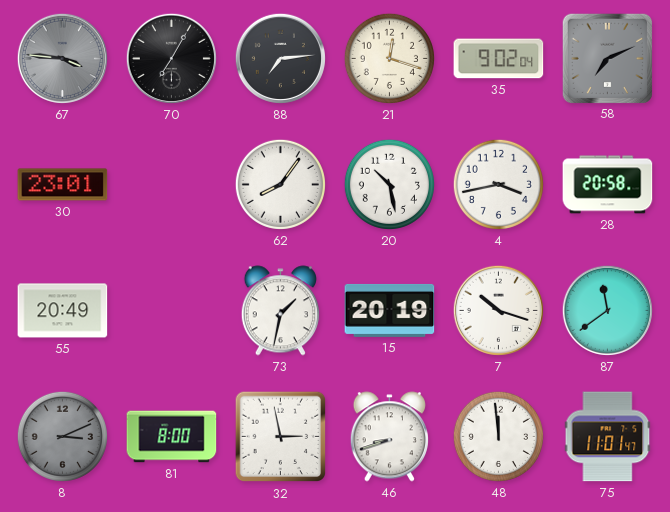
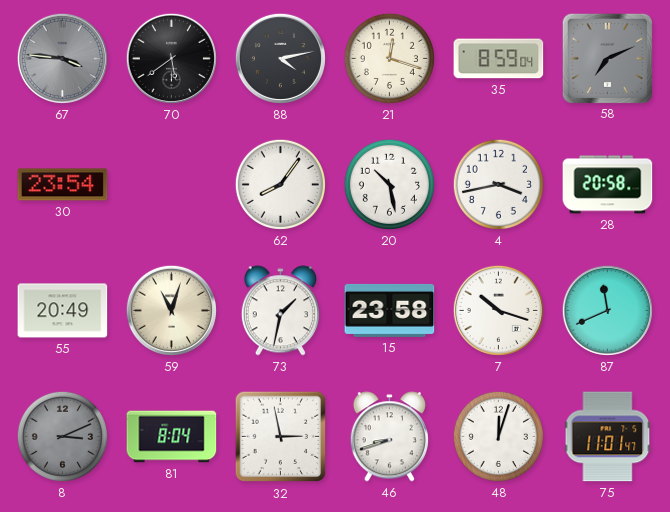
70: 7:05 -> 5:39 (171, 58)
88: 7:14 -> 4:13 (280, 58)
35: 9:02 -> 8:59 (499, 59)
30: 23:01 -> 23:54 (63, 185)
59: none -> 11:03 (171, 310)
15: 20:19 -> 23:58 (390, 310)
87: 11:39 -> 11:41 (607, 310)
81: 8:00 -> 8:04 (172, 437)
48: 11:59 -> 12:03 (498, 436)
